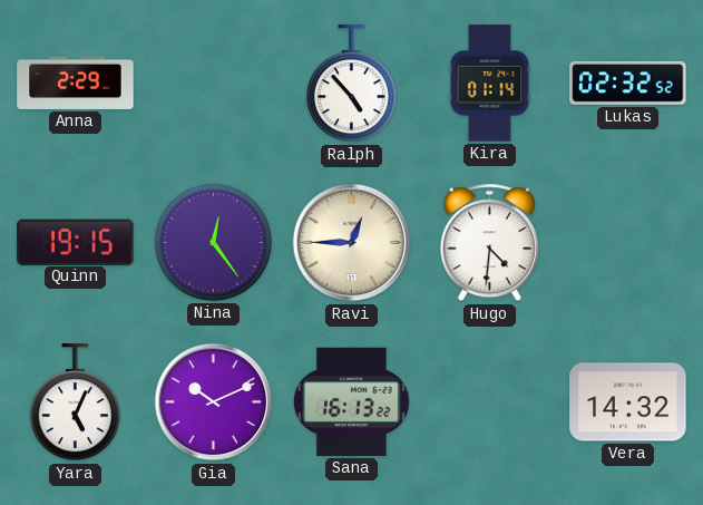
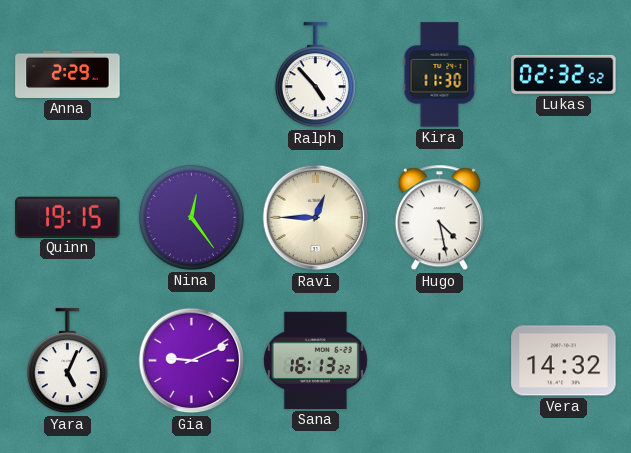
Kira: 01:14 -> 11:30 (440, 75)
Hugo: 4:31 -> 4:28 (439, 218)
Gia: 10:11 -> 9:11 (192, 361)
